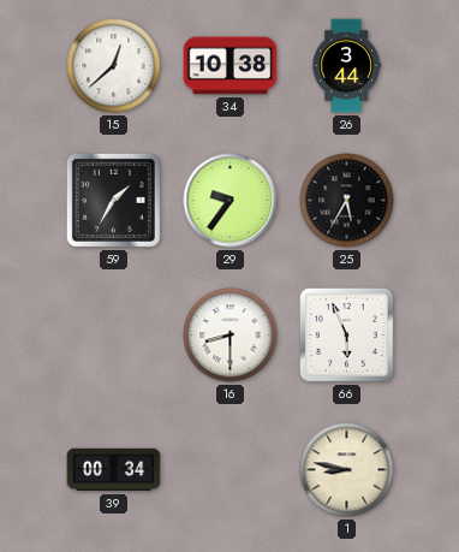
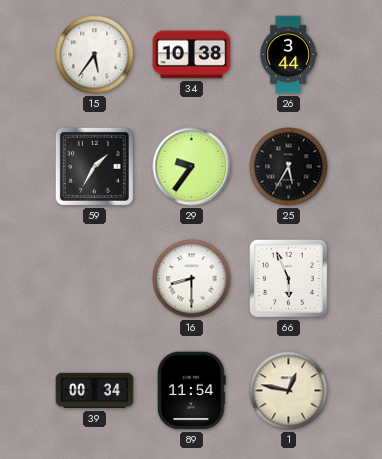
15: 12:38 -> 5:36 (95, 55)
89: none -> 11:54 (192, 391)
1: 8:47 -> 12:47 (289, 391)
